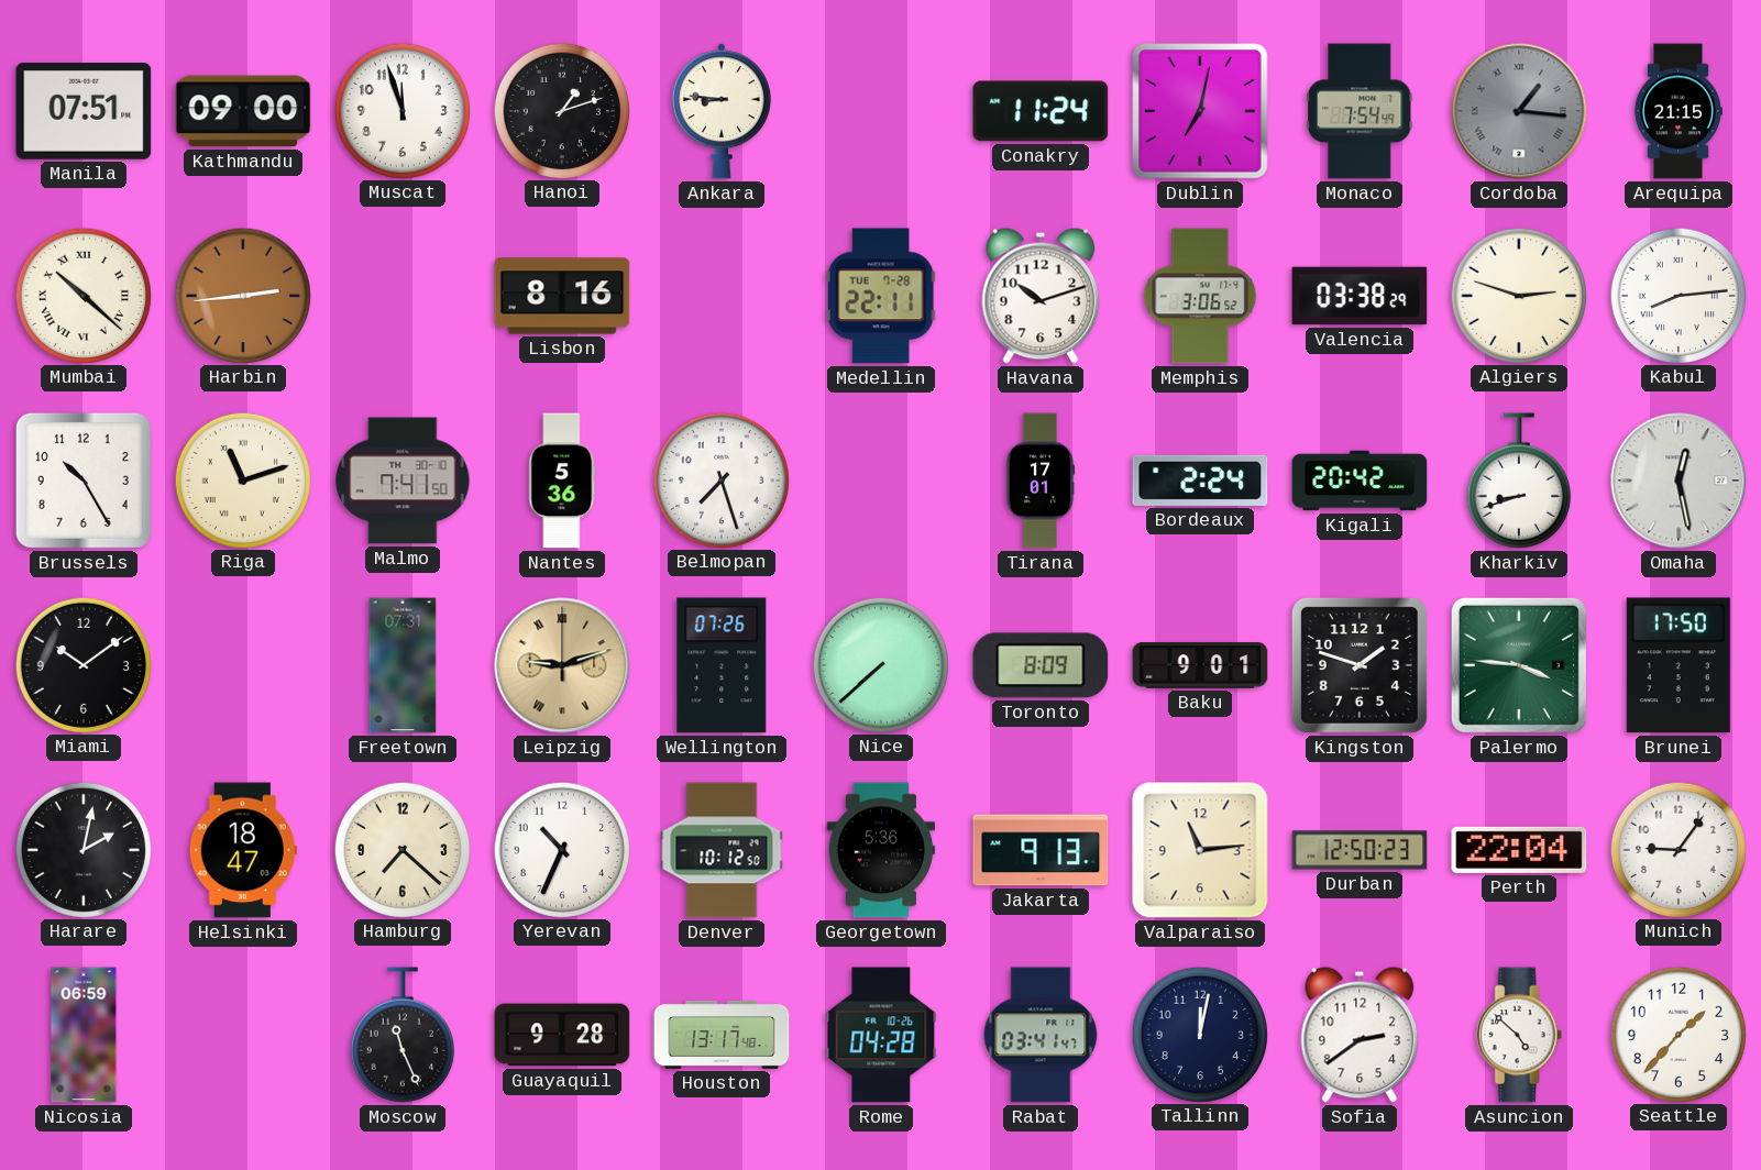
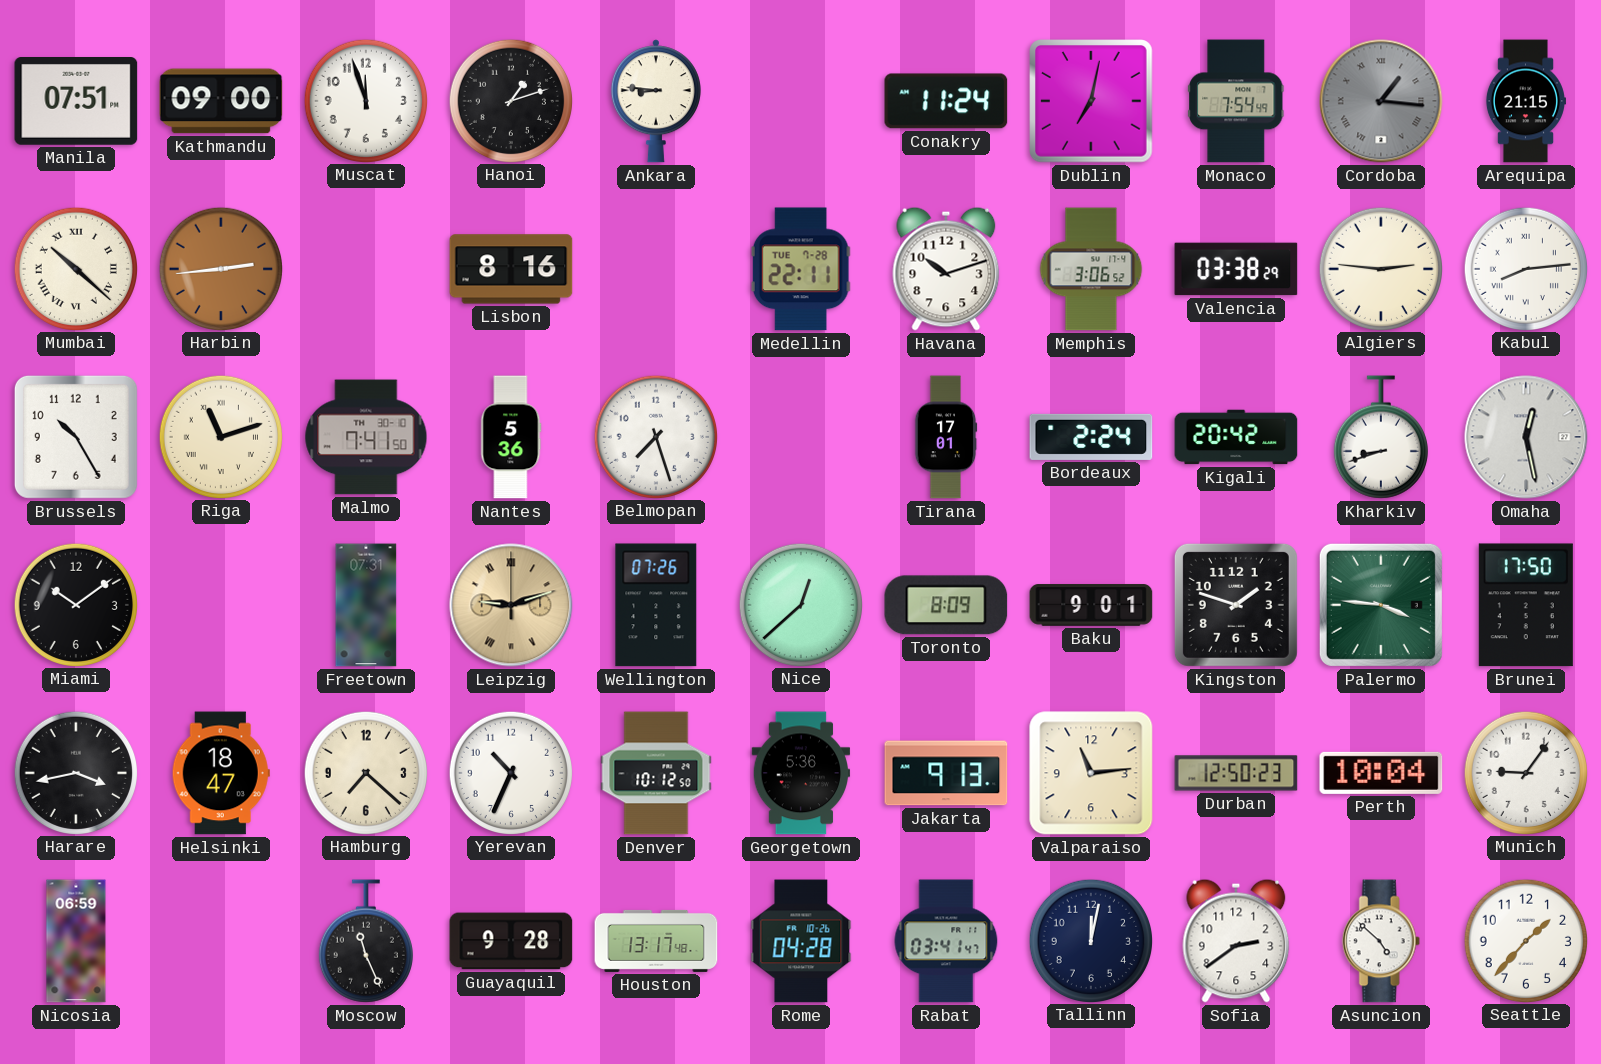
Algiers: 2:48 -> 2:46 (1380, 268)
Nice: 7:38 -> 12:38 (800, 604)
Harare: 2:02 -> 3:43 (75, 772)
Perth: 22:04 -> 10:04 (1381, 773)
